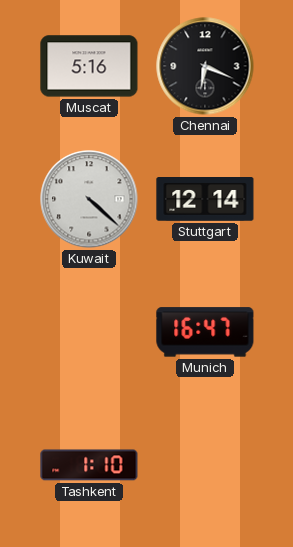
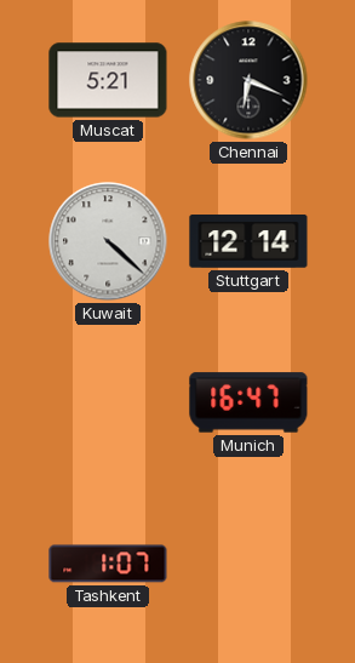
Muscat: 5:16 -> 5:21 (108, 80)
Tashkent: 1:10 -> 1:07 (108, 564)
